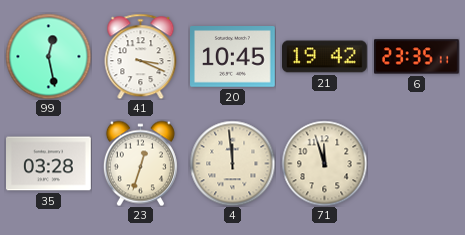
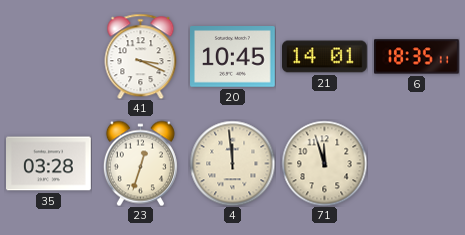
99: 12:28 -> none (48, 56)
21: 19:42 -> 14:01 (325, 57)
6: 23:35 -> 18:35 (417, 57)
